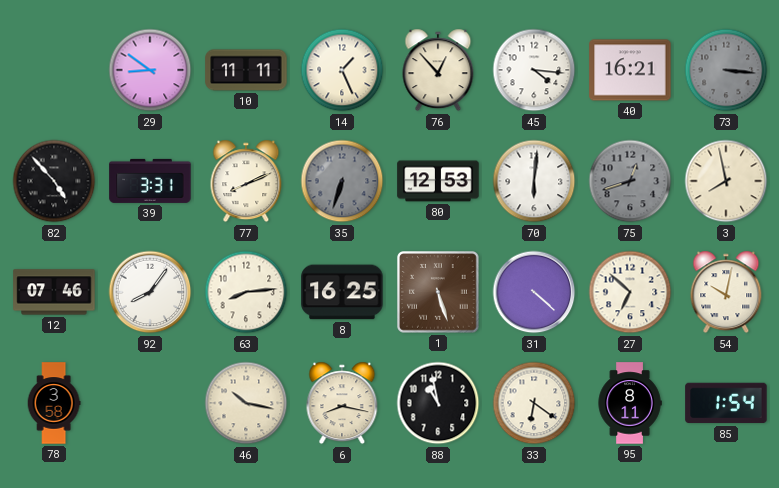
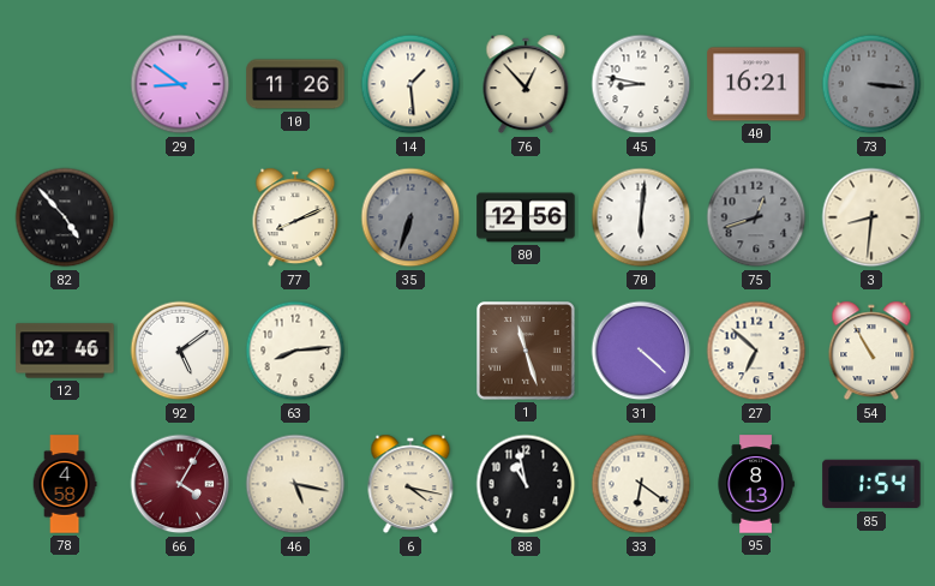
10: 11:11 -> 11:26 (295, 84)
14: 1:26 -> 1:29 (410, 84)
45: 4:16 -> 8:47 (641, 84)
39: 3:31 -> none (150, 181)
80: 12:53 -> 12:56 (526, 217)
3: 7:58 -> 8:31 (871, 217)
12: 07:46 -> 02:46 (65, 351)
92: 8:06 -> 5:09 (180, 351)
8: 16:25 -> none (342, 292)
1: 5:27 -> 11:27 (526, 351)
54: 10:02 -> 10:55 (871, 351)
78: 3:58 -> 4:58 (65, 484)
66: none -> 4:05 (180, 484)
46: 10:17 -> 5:17 (295, 484)
6: 8:17 -> 4:17 (410, 484)
95: 8:11 -> 8:13 (756, 484)
